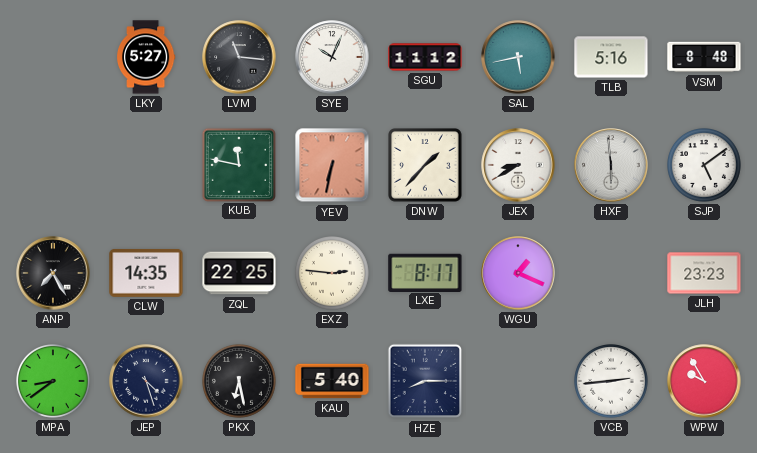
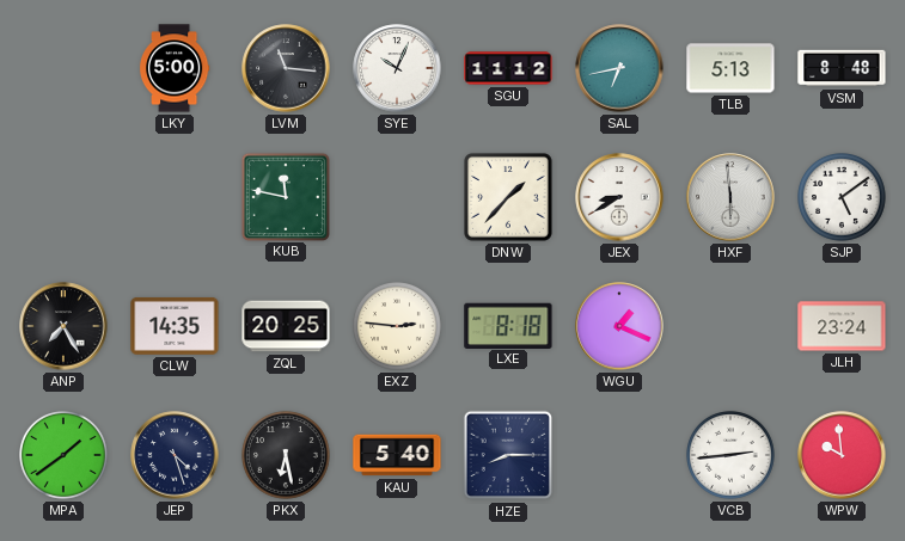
LKY: 5:27 -> 5:00 (175, 68)
SAL: 5:43 -> 6:43 (619, 68)
TLB: 5:16 -> 5:13 (730, 68)
YEV: 6:32 -> none (332, 165)
ZQL: 22:25 -> 20:25 (286, 326)
LXE: 8:17 -> 8:18 (508, 325)
JLH: 23:23 -> 23:24 (842, 326)
MPA: 8:39 -> 1:39 (65, 456)
WPW: 9:55 -> 9:59 (842, 455)
